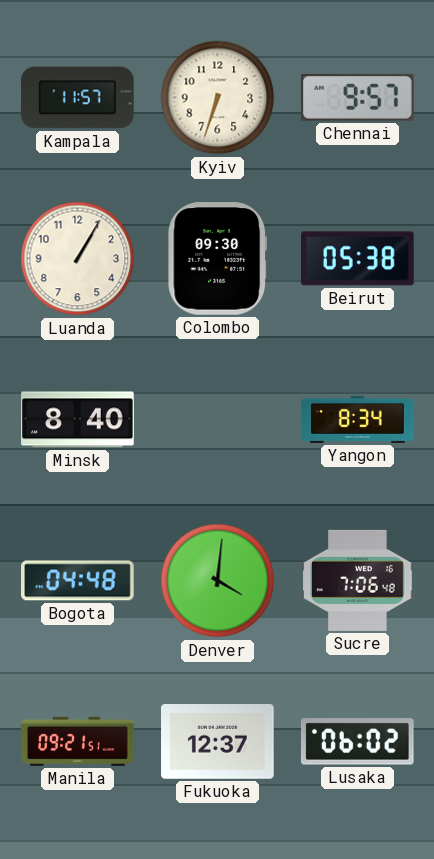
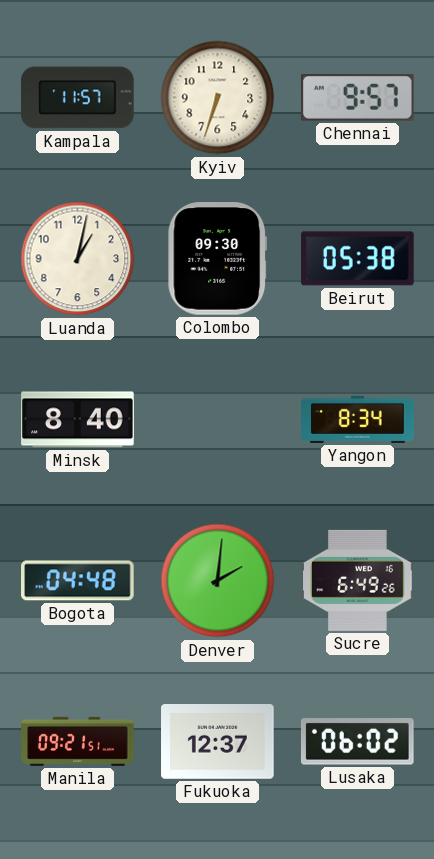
Luanda: 1:05 -> 1:02 (78, 259)
Denver: 4:01 -> 2:01 (218, 581)
Sucre: 7:06 -> 6:49 (358, 580)
